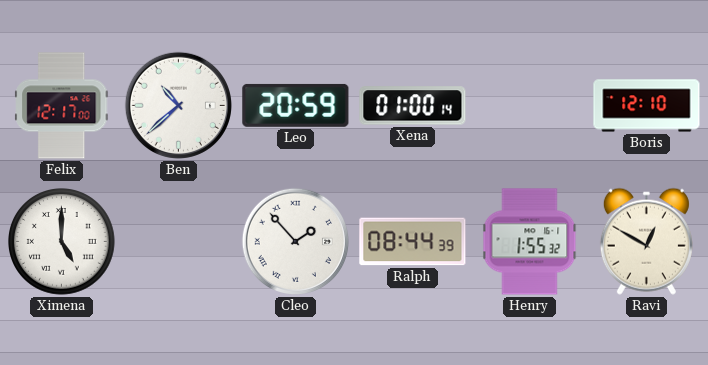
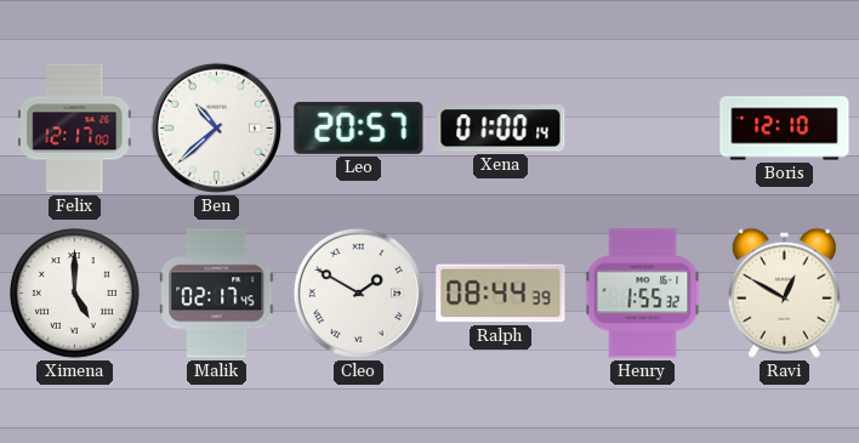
Leo: 20:59 -> 20:57 (359, 127)
Malik: none -> 02:17 (217, 294)
Cleo: 1:53 -> 1:50 (358, 293)
